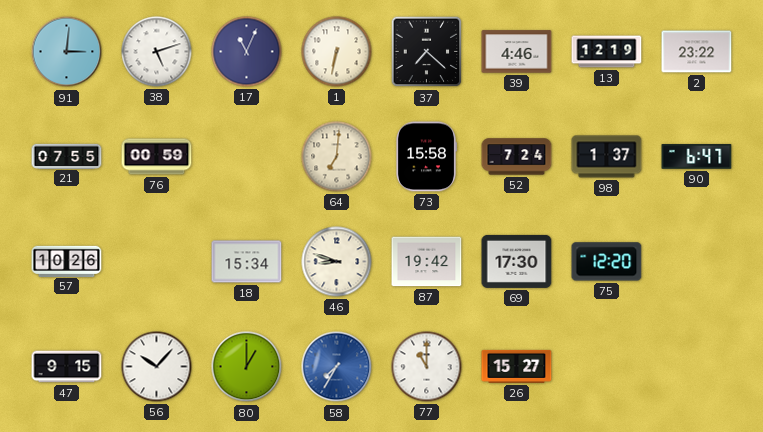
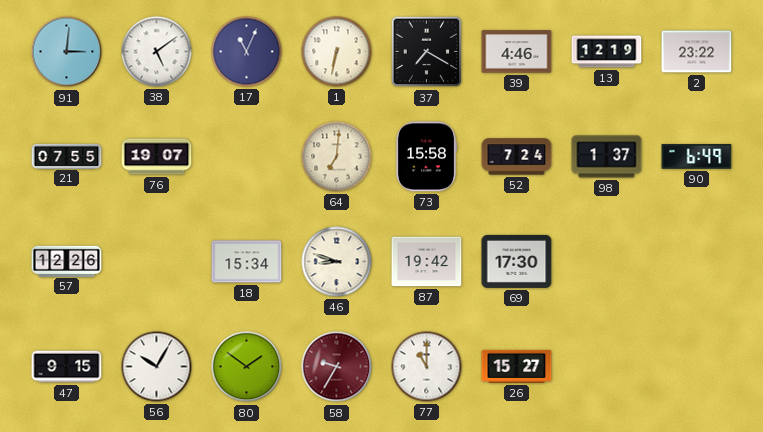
38: 5:12 -> 5:09 (157, 52)
37: 7:22 -> 7:20 (427, 52)
76: 00:59 -> 19:07 (157, 157)
90: 6:47 -> 6:49 (697, 157)
57: 10:26 -> 12:26 (67, 261)
75: 12:20 -> none (607, 262)
56: 10:07 -> 10:05 (157, 367)
80: 1:00 -> 1:51 (247, 367)
58: 7:35 -> 9:35 (337, 367)
58 dial: blue -> burgundy (337, 367)
